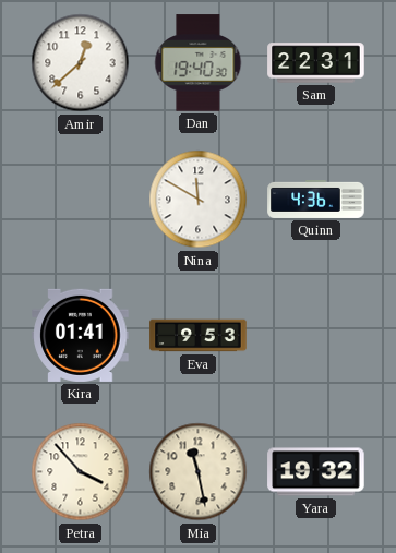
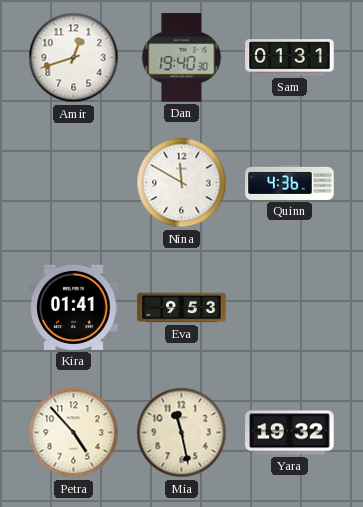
Amir: 12:38 -> 12:42 (74, 58)
Sam: 22:31 -> 01:31 (290, 58)
Petra: 3:53 -> 4:53 (74, 433)
